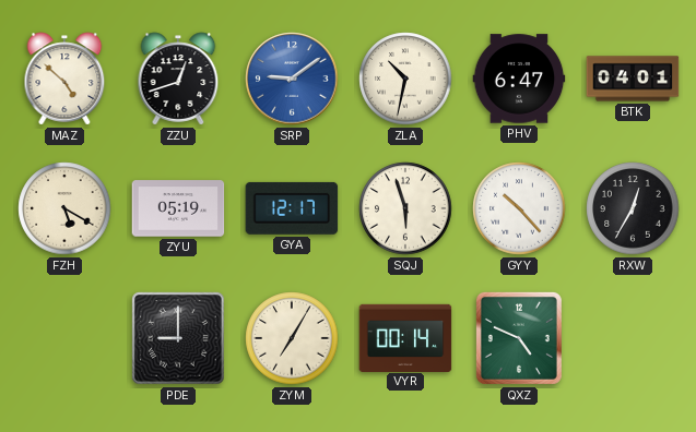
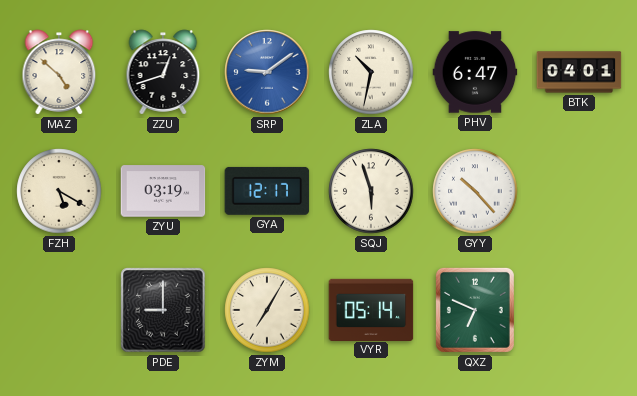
ZYU: 05:19 -> 03:19 (163, 191)
RXW: 12:35 -> none (633, 208)
VYR: 00:14 -> 05:14 (371, 309)
QXZ: 4:49 -> 6:49 (475, 310)
